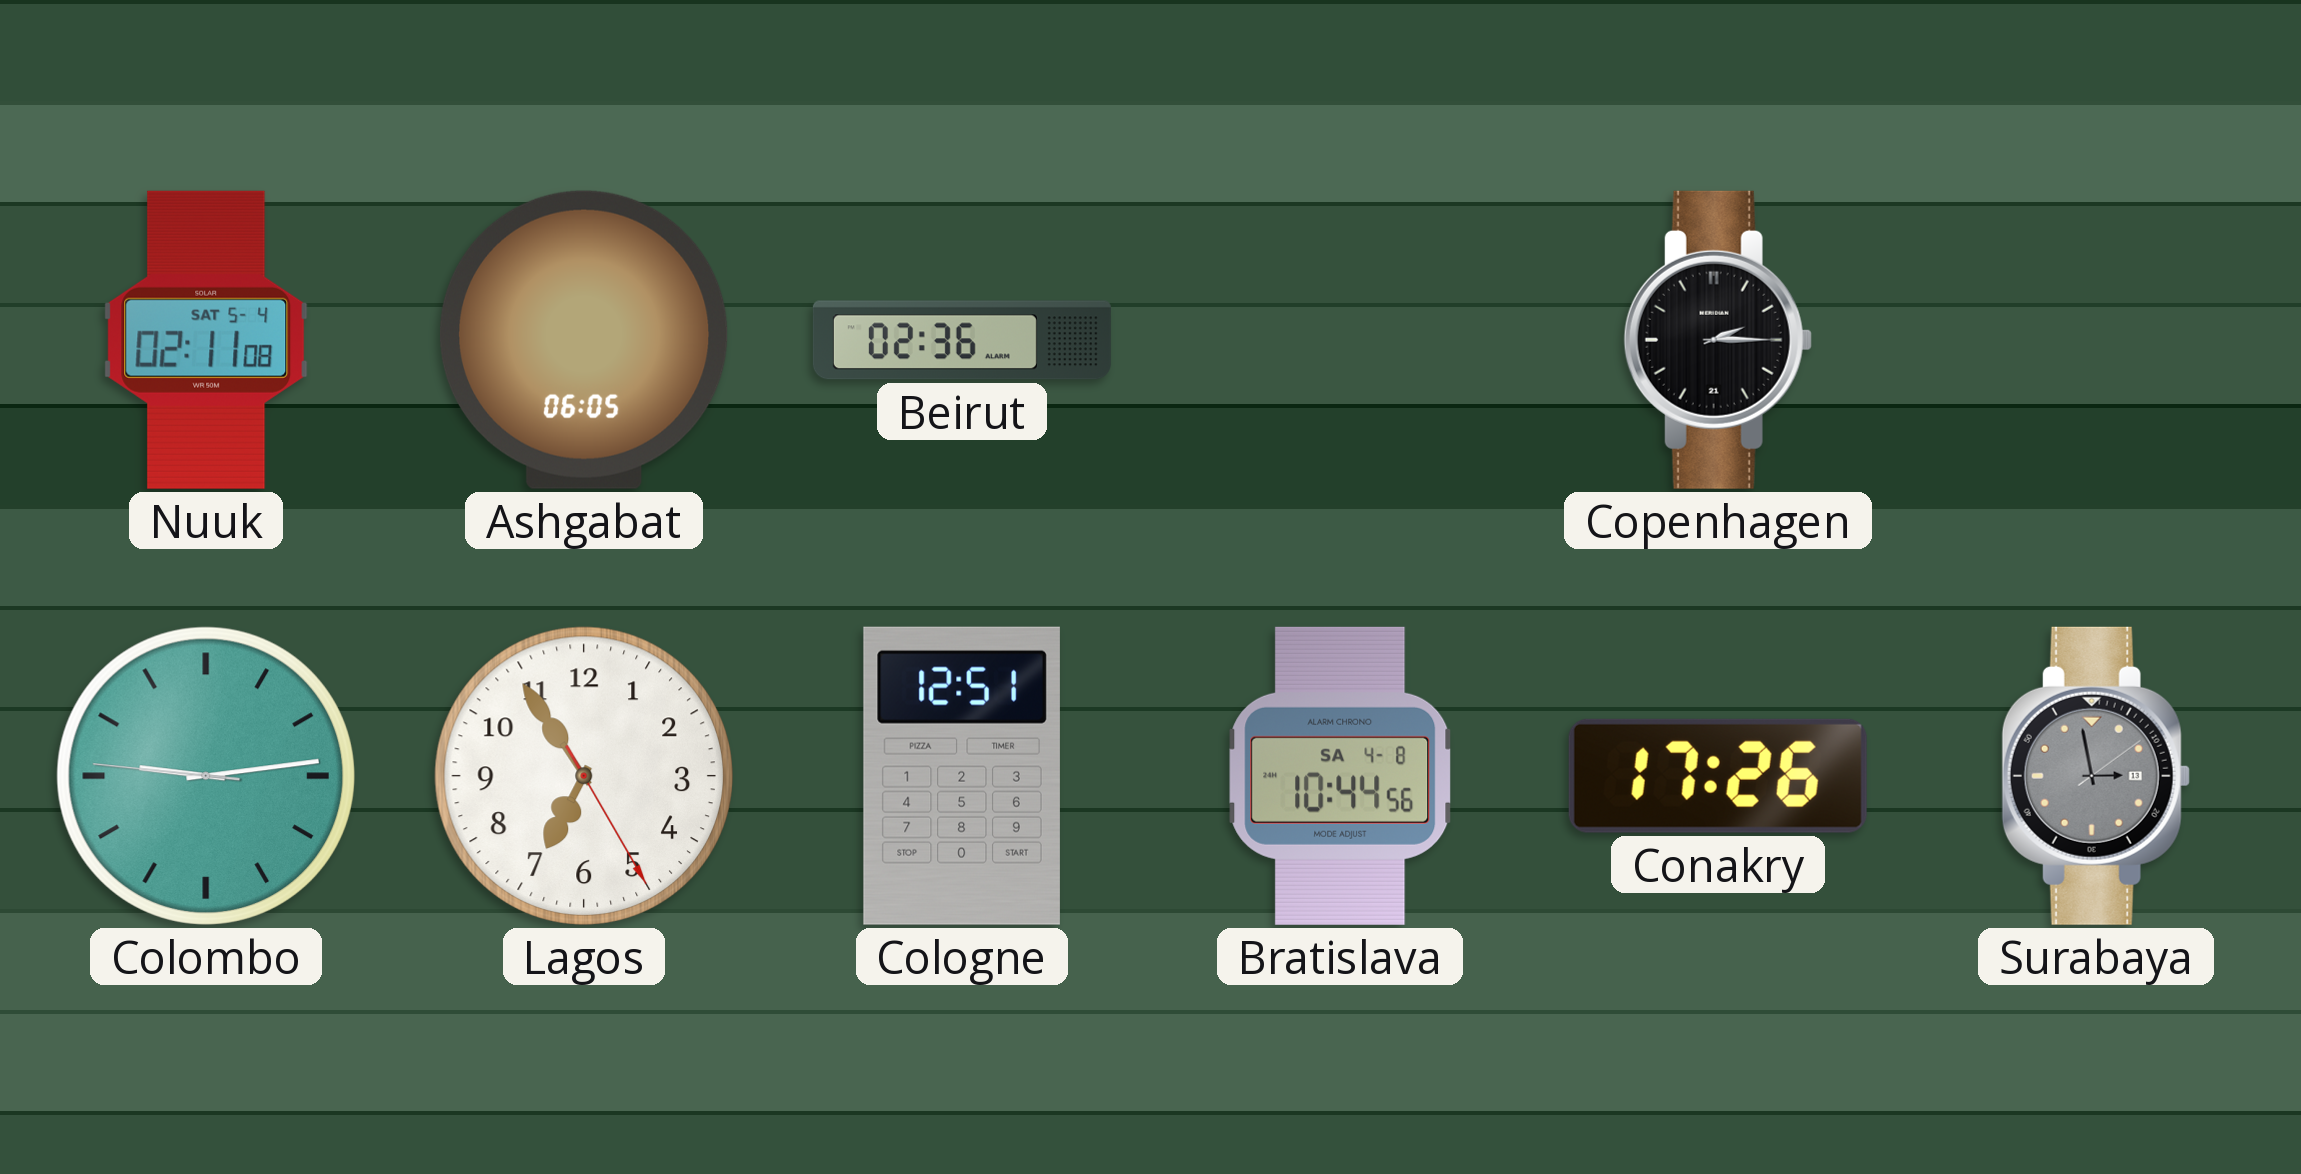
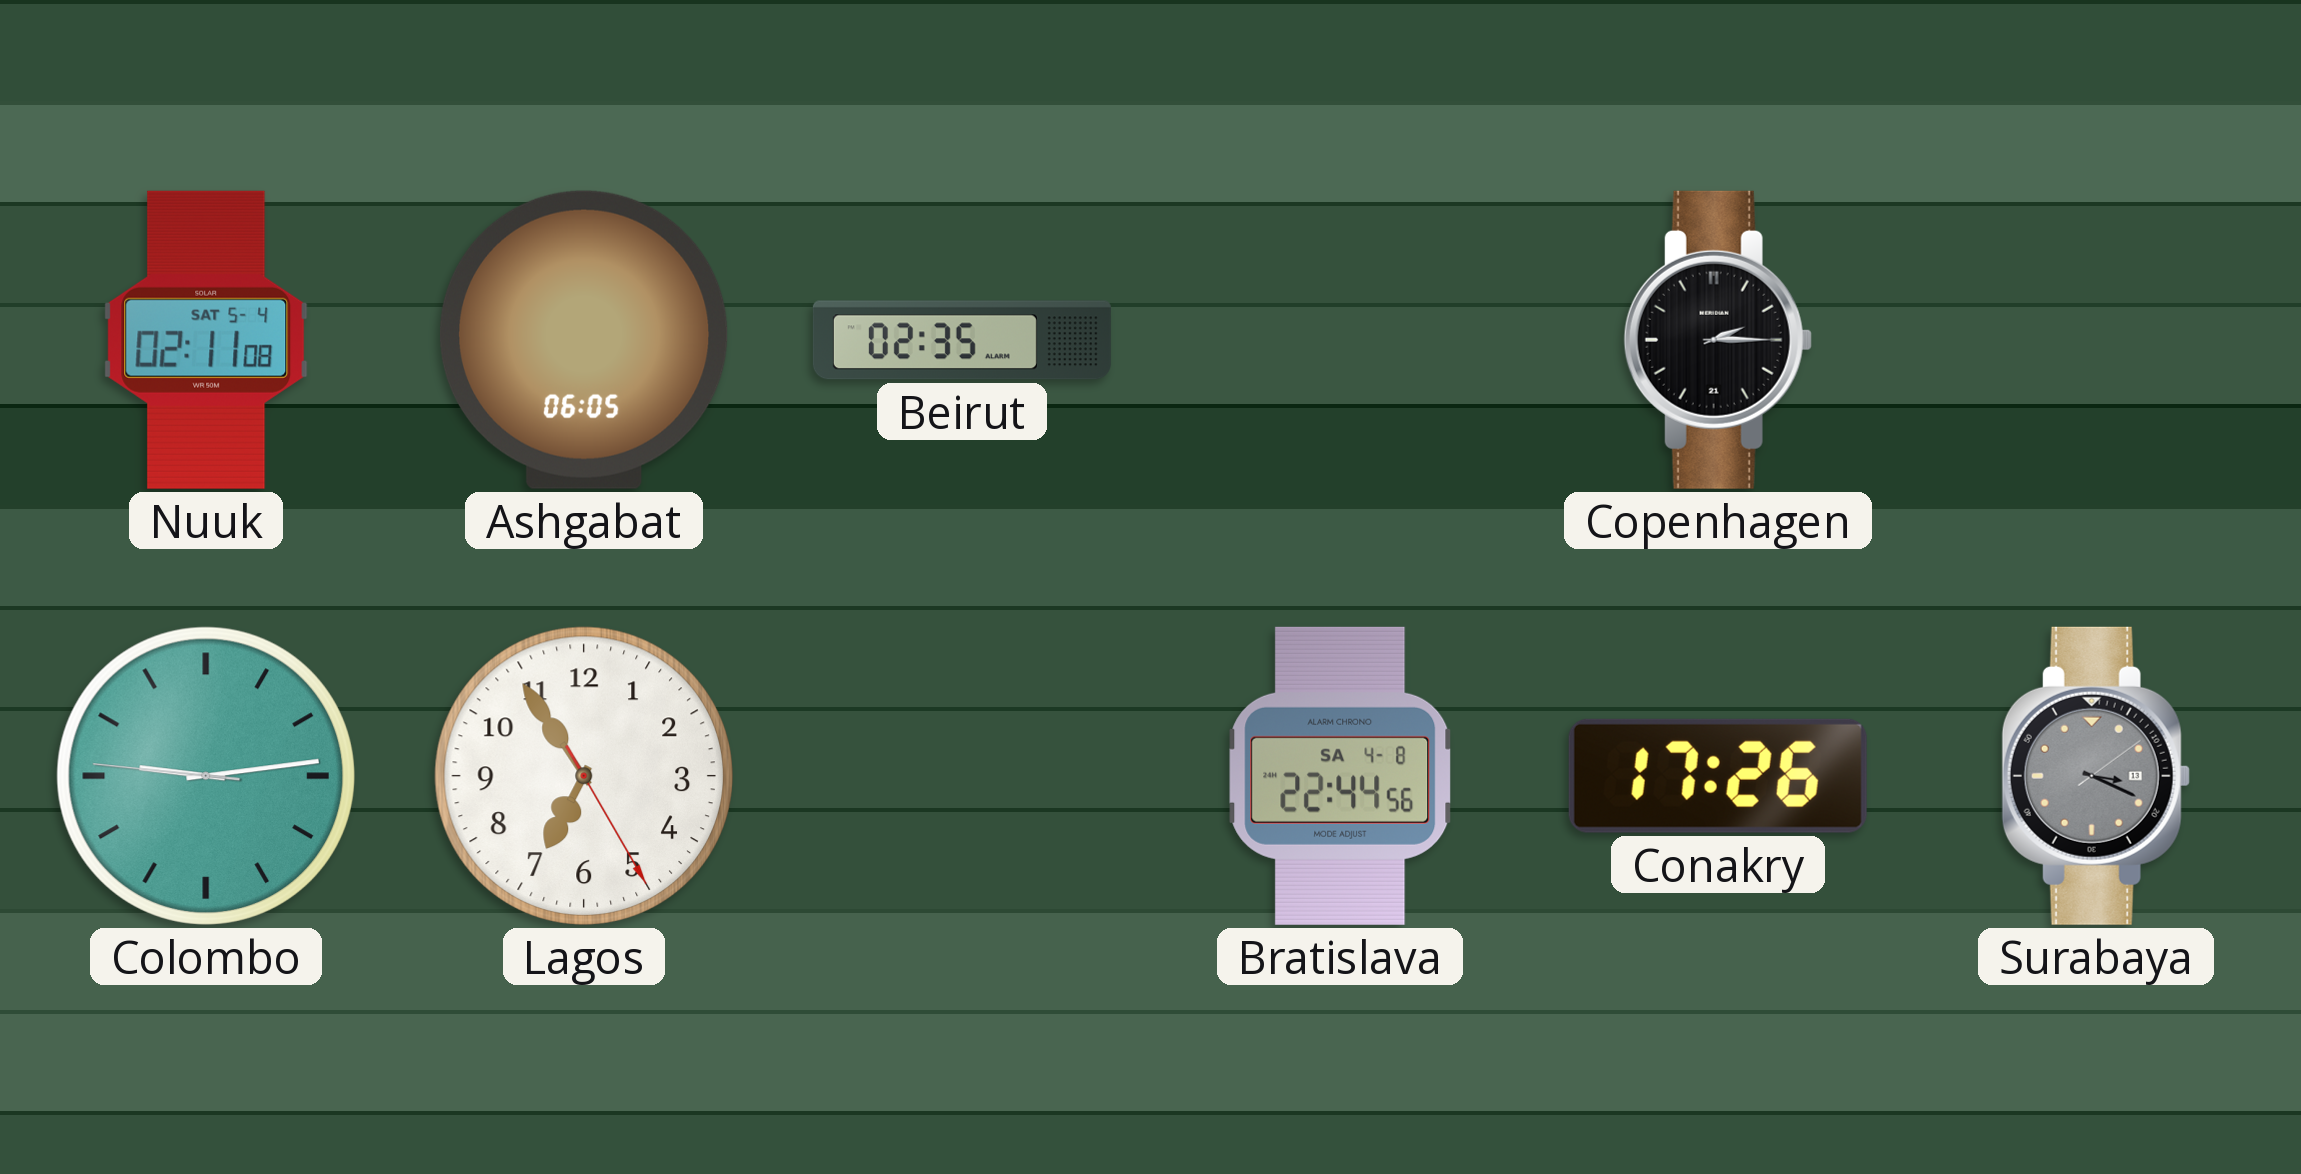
Beirut: 02:36 -> 02:35 (962, 340)
Cologne: 12:51 -> none (962, 776)
Bratislava: 10:44 -> 22:44 (1340, 776)
Surabaya: 2:58 -> 3:19 (2096, 776)
